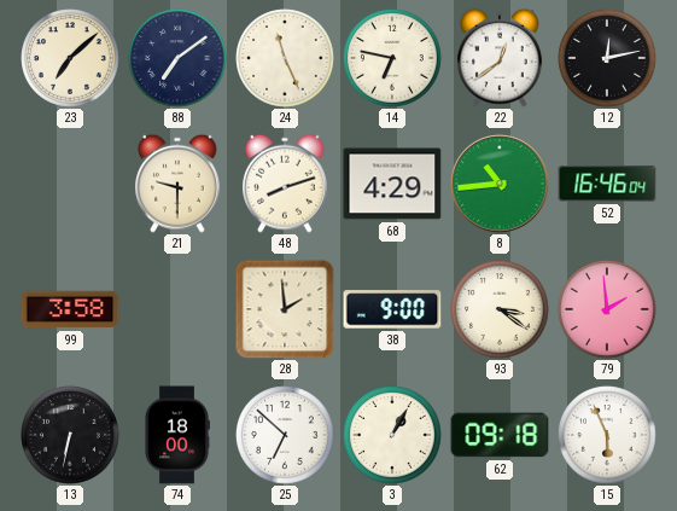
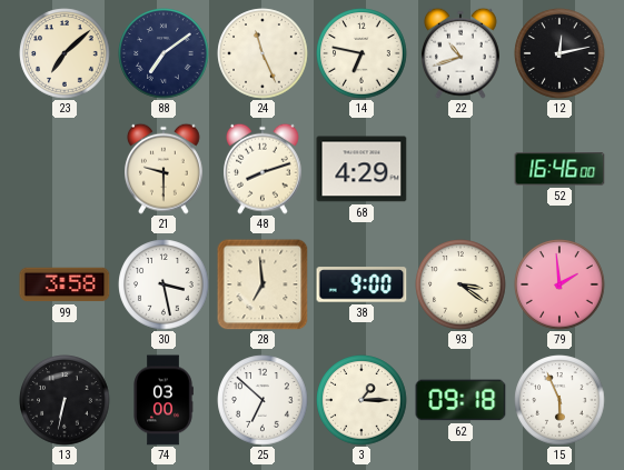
22: 12:39 -> 10:42 (462, 53)
8: 10:44 -> none (500, 184)
52: 16:46:04 -> 16:46:00 (559, 169)
30: none -> 3:28 (164, 284)
28: 1:59 -> 6:59 (263, 284)
74: 18:00 -> 03:00 (164, 400)
3: 1:05 -> 1:15 (361, 400)
